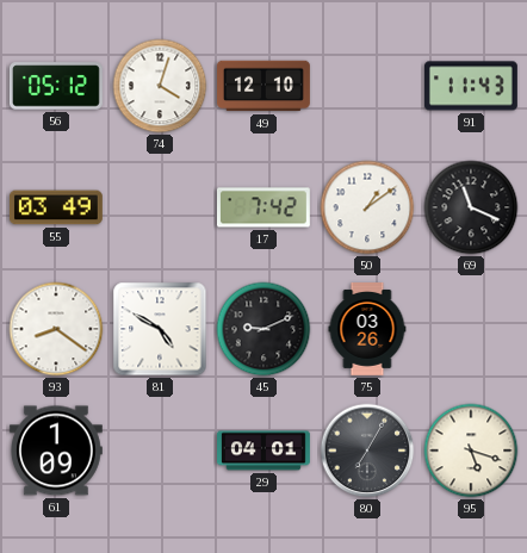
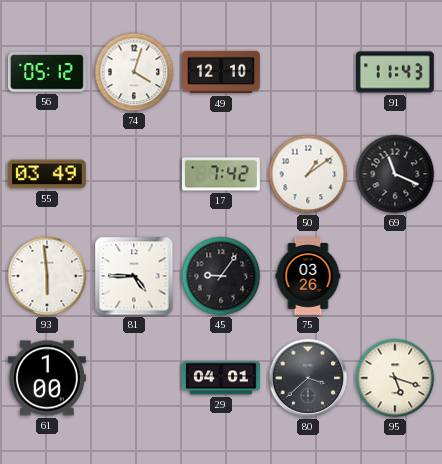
93: 8:21 -> 5:59 (47, 276)
81: 4:50 -> 4:45 (134, 276)
45: 9:11 -> 9:06 (221, 276)
61: 1:09 -> 1:00 (47, 378)
80: 7:05 -> 3:38 (308, 378)
